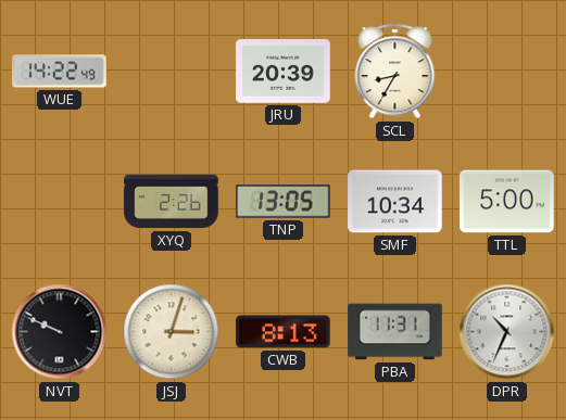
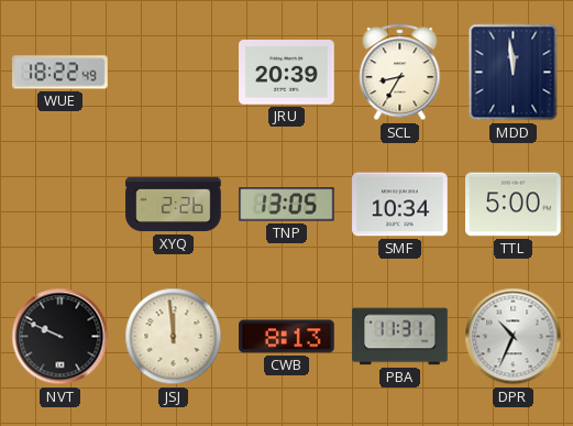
WUE: 14:22 -> 18:22 (60, 73)
MDD: none -> 11:59 (514, 73)
JSJ: 3:03 -> 11:59 (174, 337)
